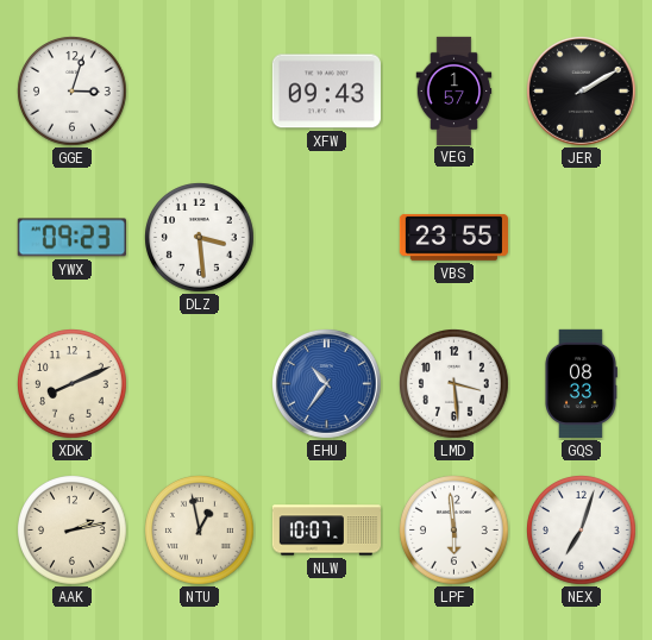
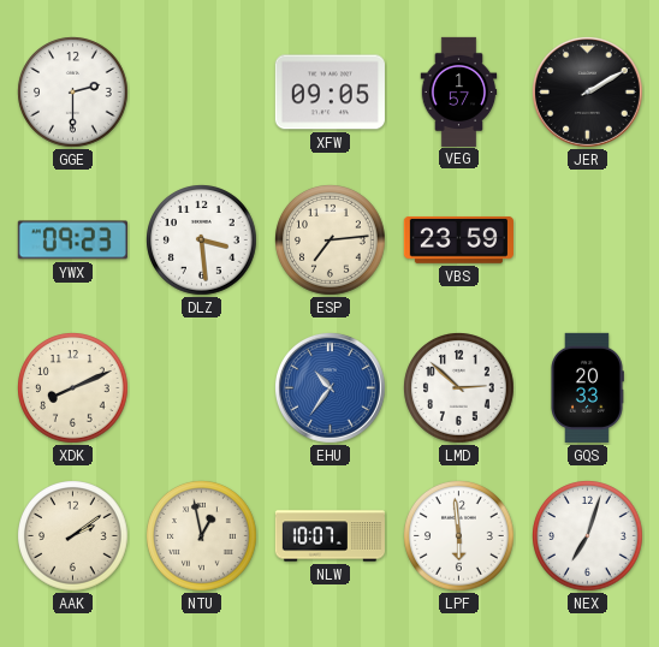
GGE: 3:03 -> 2:30 (73, 93)
XFW: 09:43 -> 09:05 (329, 93)
ESP: none -> 7:14 (331, 241)
VBS: 23:55 -> 23:59 (458, 239)
LMD: 3:29 -> 2:52 (459, 388)
GQS: 08:33 -> 20:33 (588, 387)
AAK: 2:13 -> 2:09 (73, 536)
